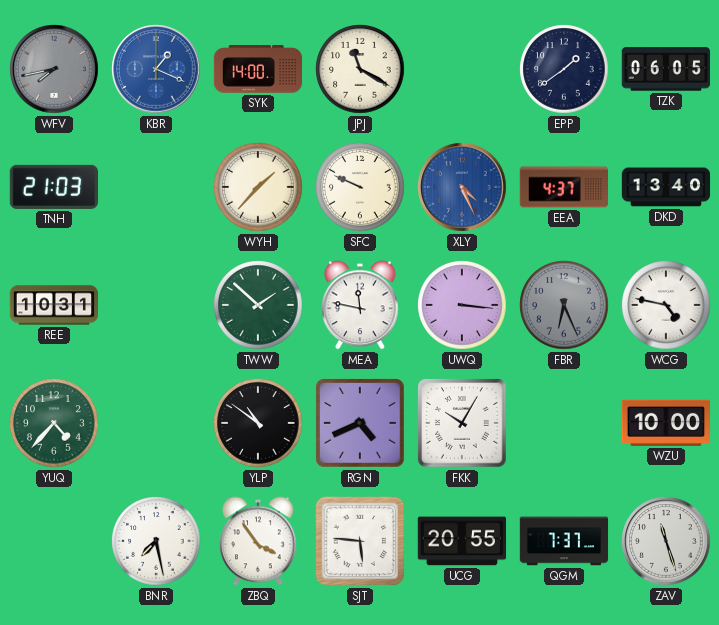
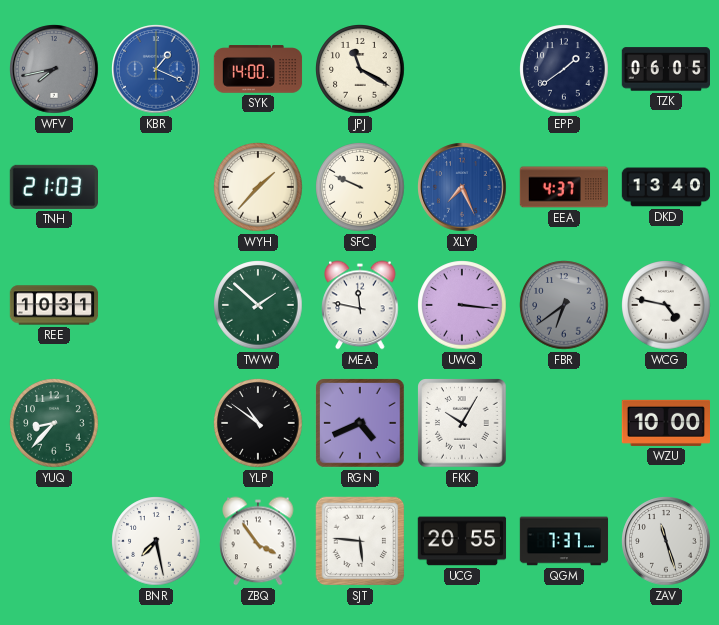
XLY: 4:26 -> 7:26 (462, 187)
FBR: 6:26 -> 6:39 (564, 305)
YUQ: 4:37 -> 8:37 (54, 423)
